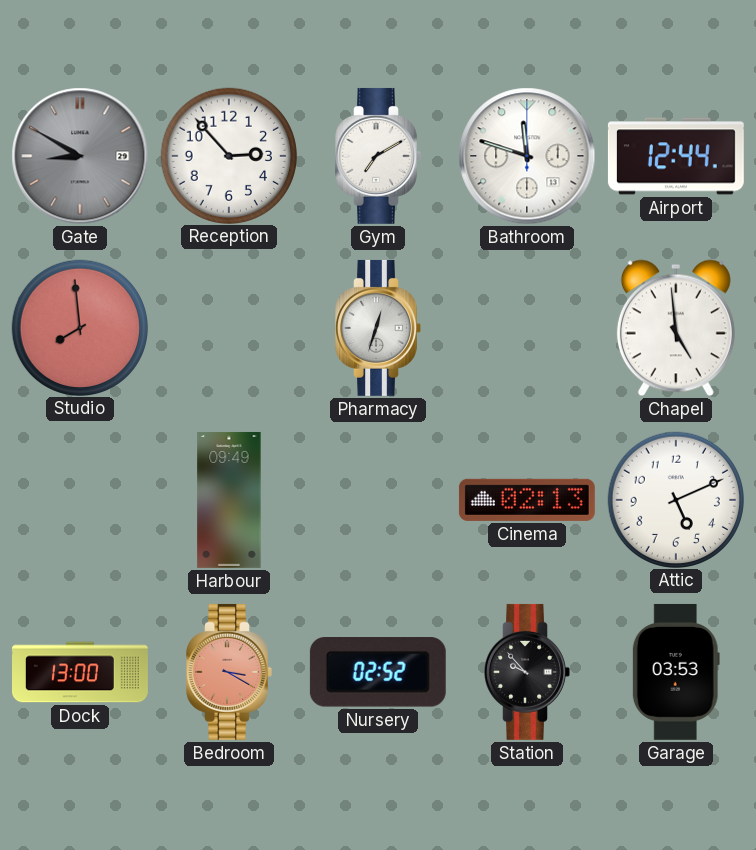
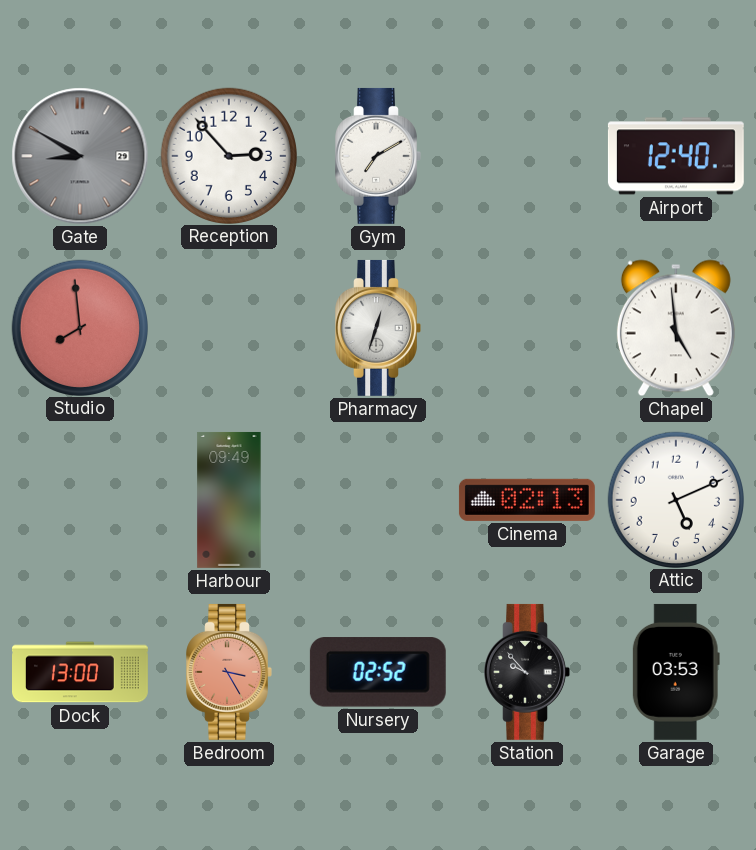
Bathroom: 11:48 -> none (527, 156)
Airport: 12:44 -> 12:40 (676, 156)
Bedroom: 3:20 -> 3:25 (229, 672)
